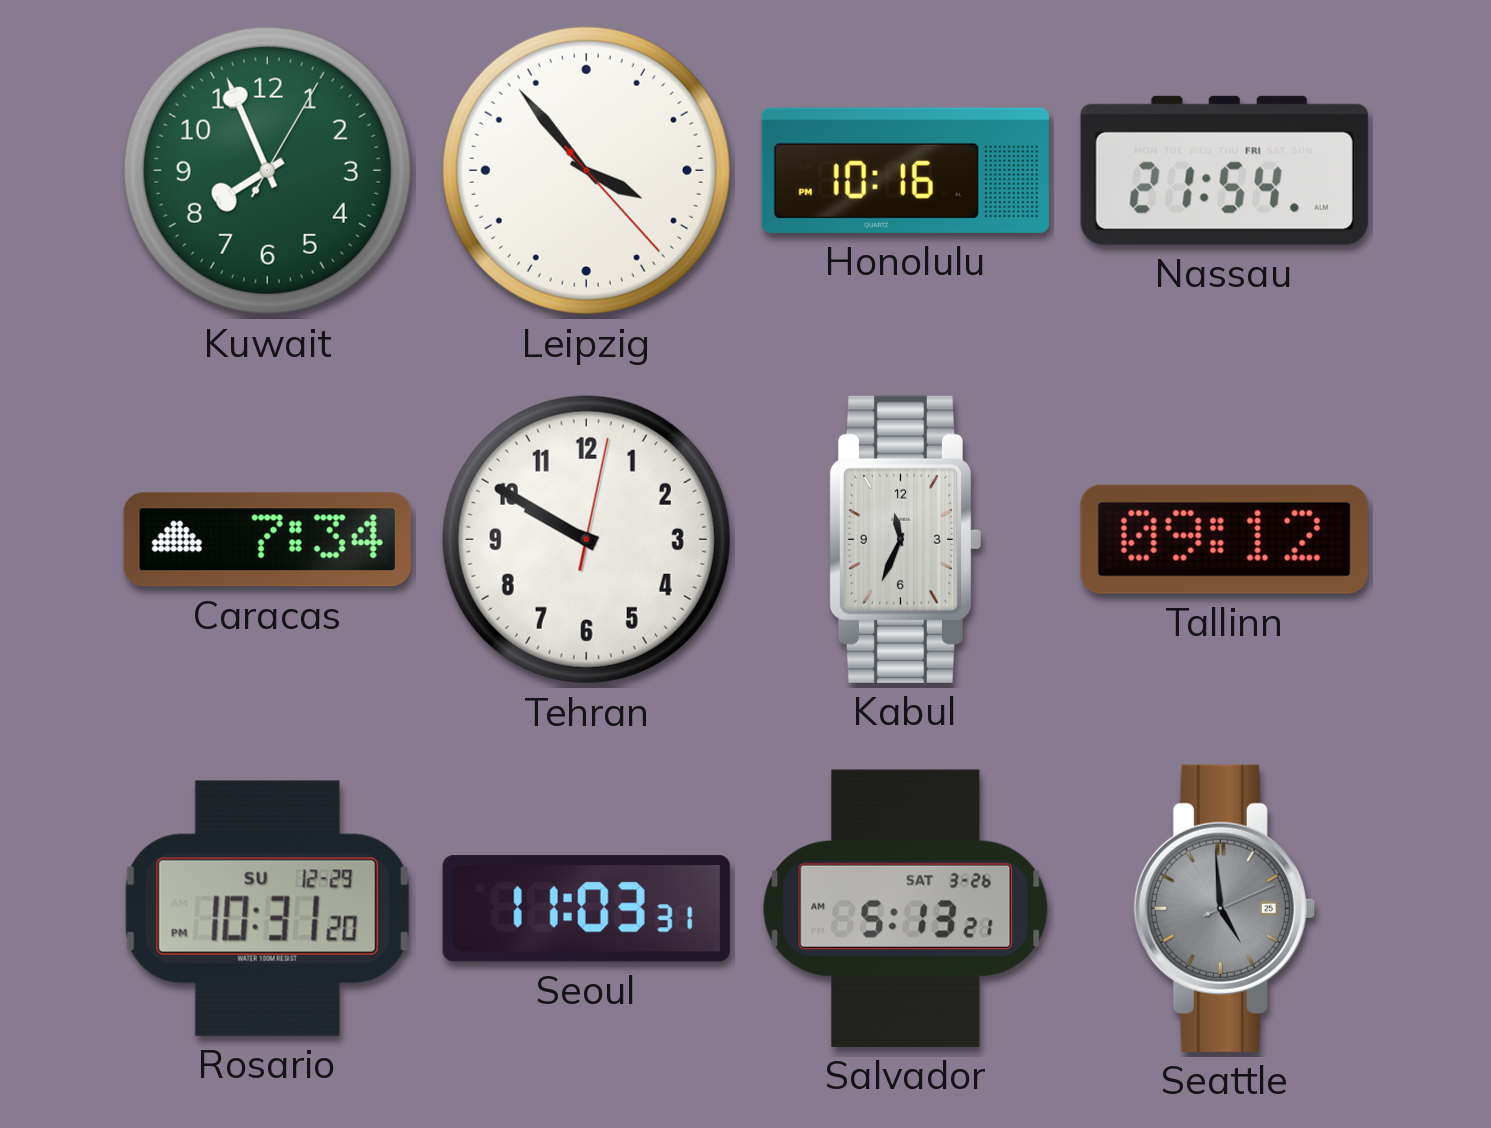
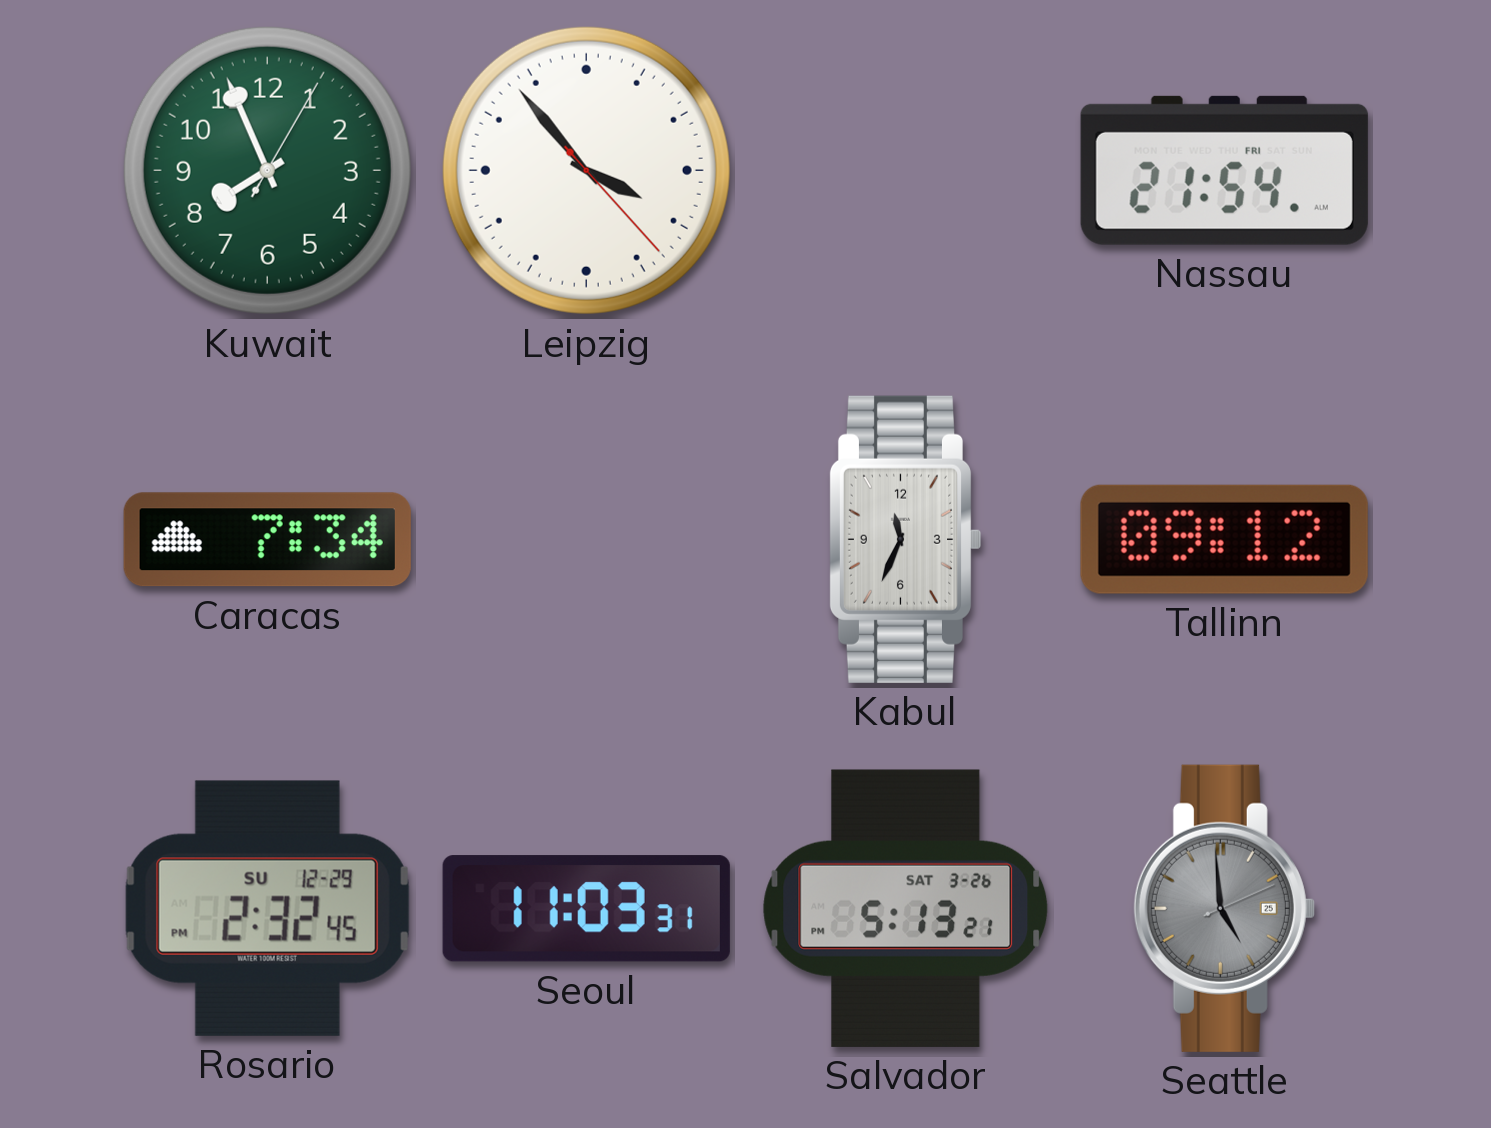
Honolulu: 10:16 -> none (905, 170)
Tehran: 9:50 -> none (586, 539)
Rosario: 10:31 -> 2:32 (267, 908)
Salvador: 5:13:21 AM -> 5:13:21 PM (906, 908)
